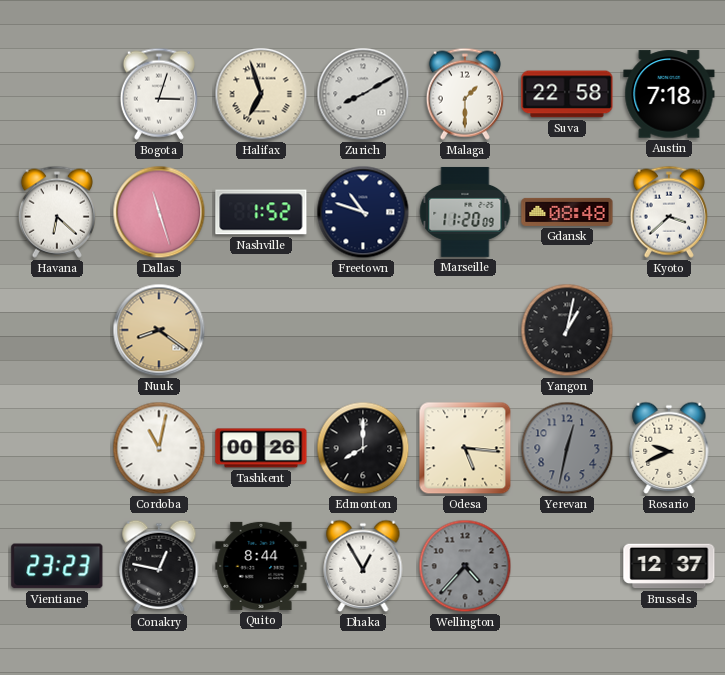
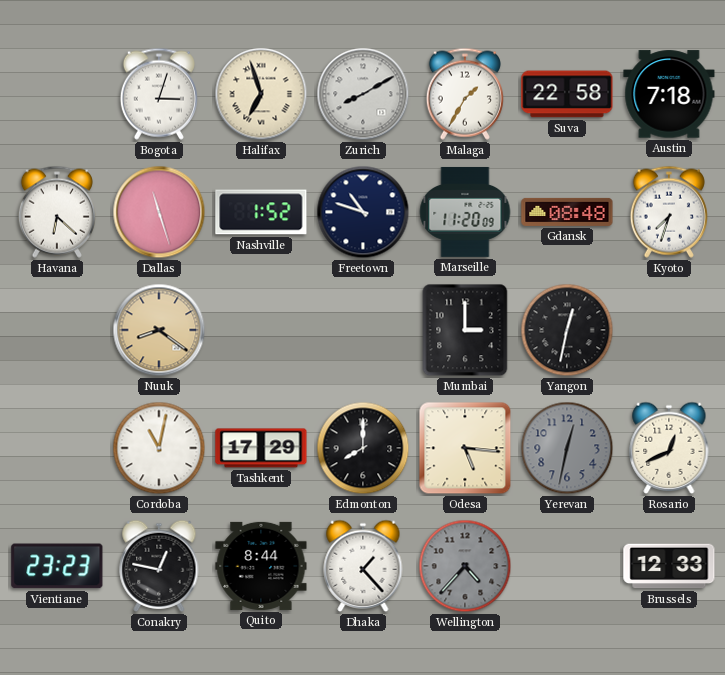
Malaga: 1:30 -> 1:35 (465, 94)
Kyoto: 3:38 -> 7:33 (669, 212)
Mumbai: none -> 3:00 (465, 330)
Yangon: 1:02 -> 12:32 (567, 330)
Tashkent: 00:26 -> 17:29 (261, 448)
Rosario: 9:41 -> 12:41 (669, 448)
Dhaka: 12:55 -> 1:23 (363, 566)
Brussels: 12:37 -> 12:33 (669, 566)
